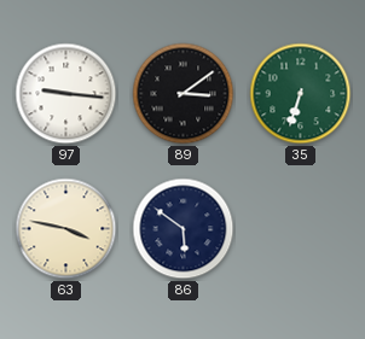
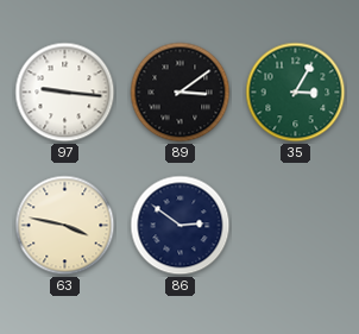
35: 6:33 -> 3:05 (296, 93)
86: 5:51 -> 2:51 (181, 226)
